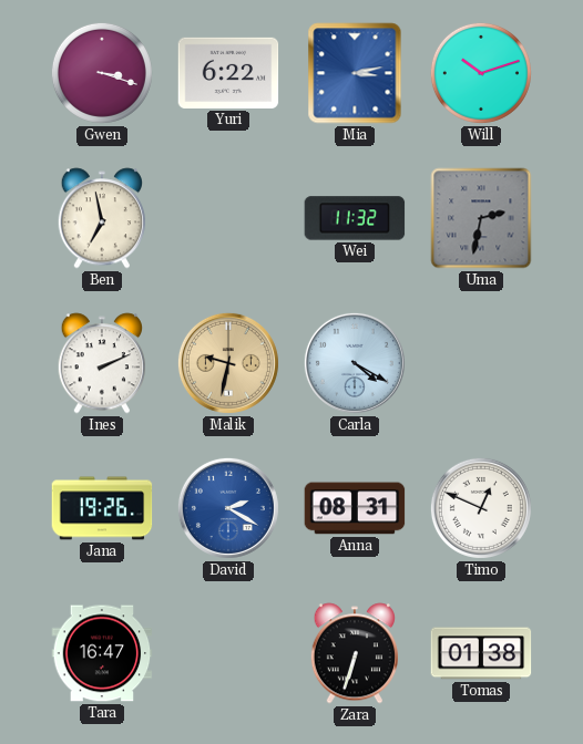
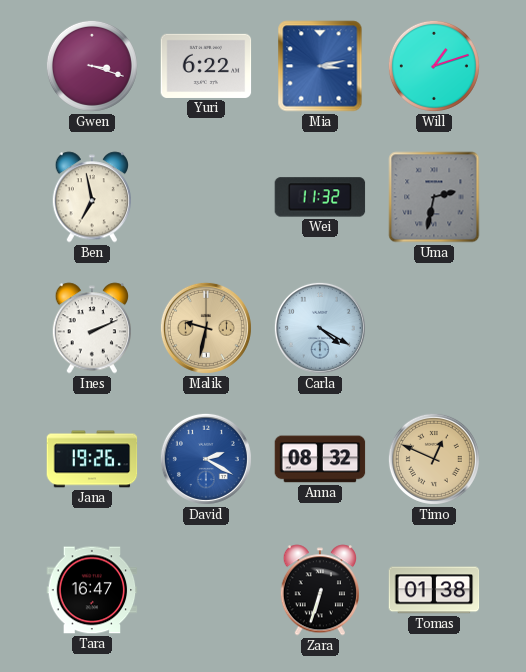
Will: 10:12 -> 1:12 (434, 66)
Anna: 08:31 -> 08:32 (320, 459)
Timo dial: white -> champagne (434, 459)
